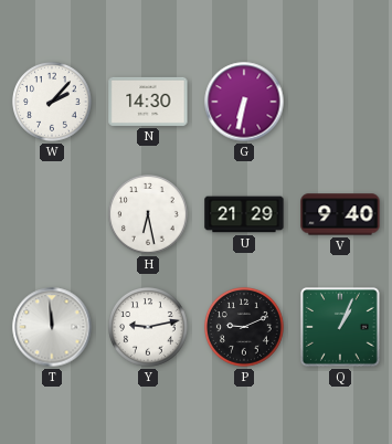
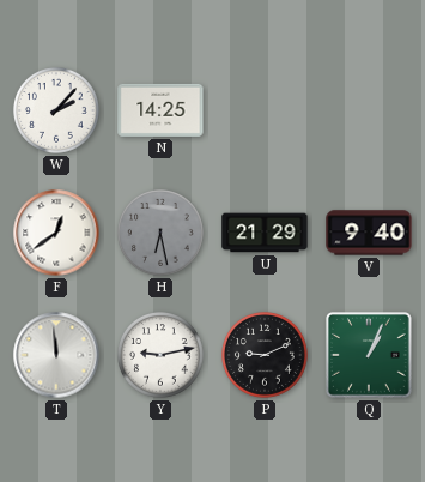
N: 14:30 -> 14:25 (160, 110)
G: 6:32 -> none (244, 102)
F: none -> 12:39 (56, 233)
H dial: white -> grey (162, 234)
